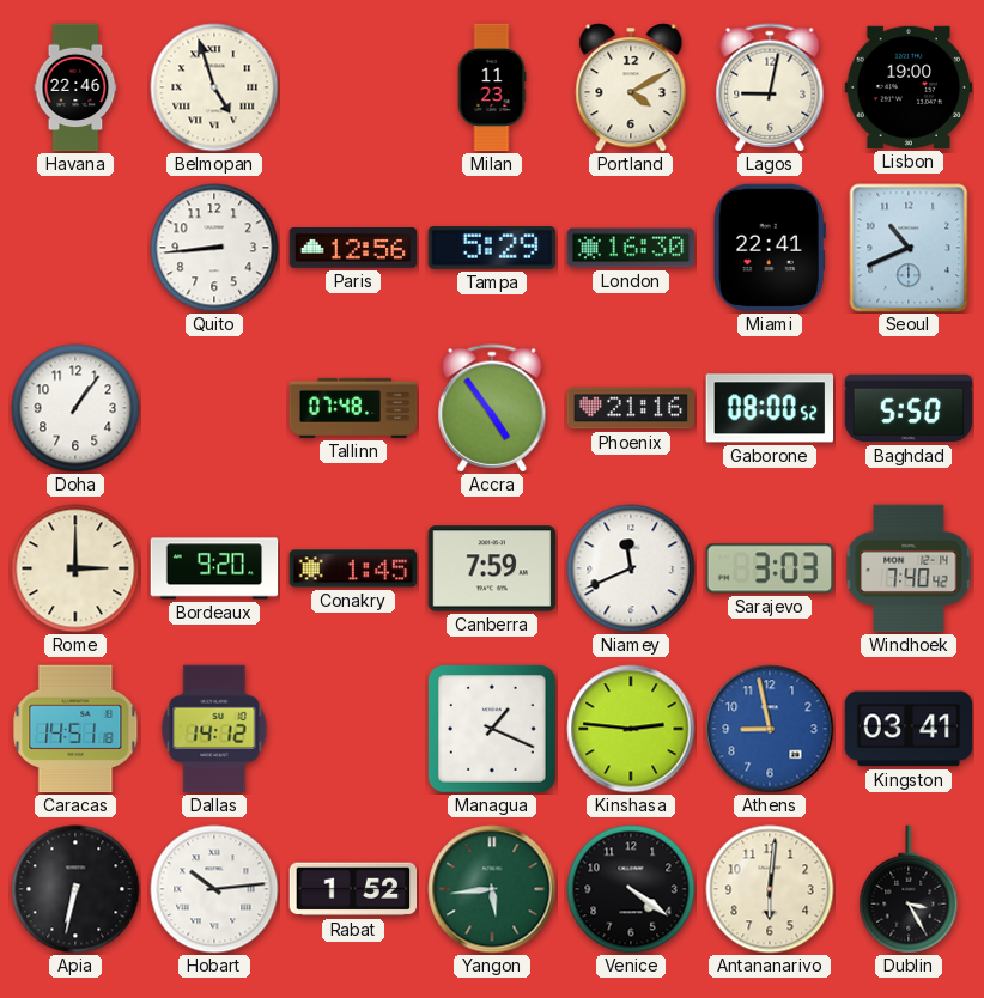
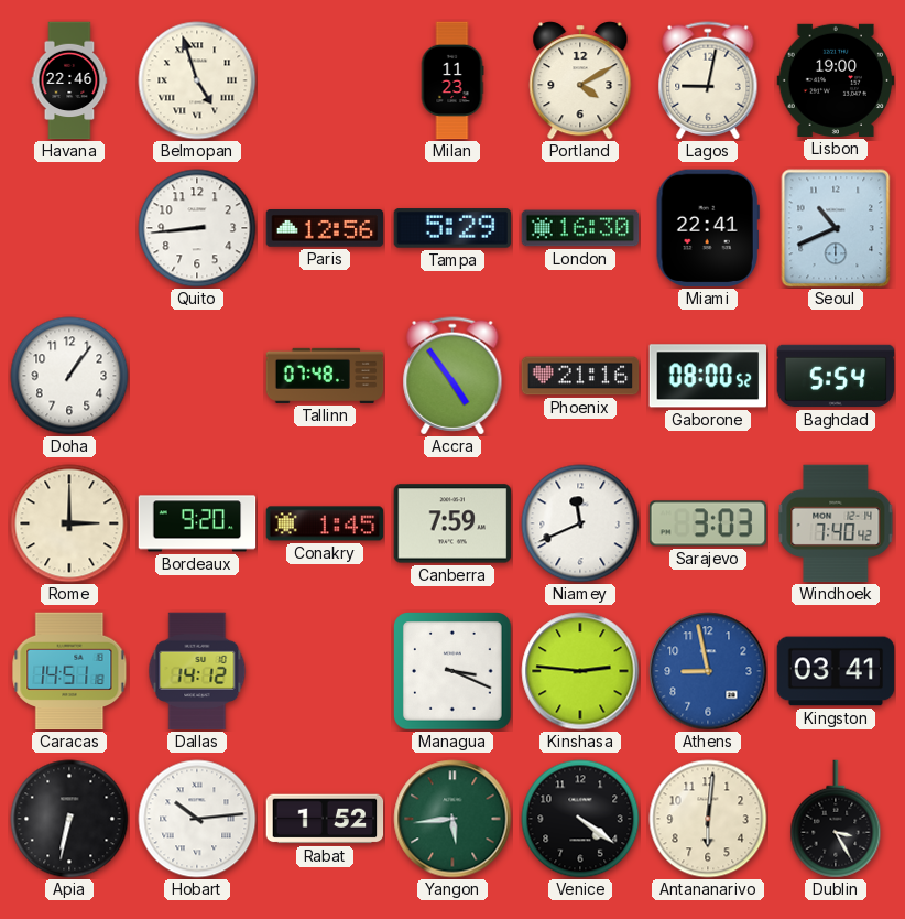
Baghdad: 5:50 -> 5:54 (836, 376)
Managua: 1:19 -> 3:19 (452, 671)
